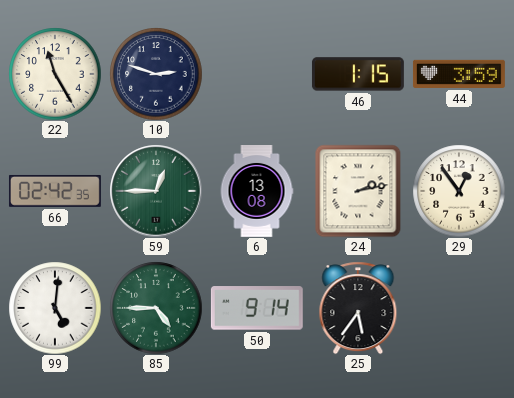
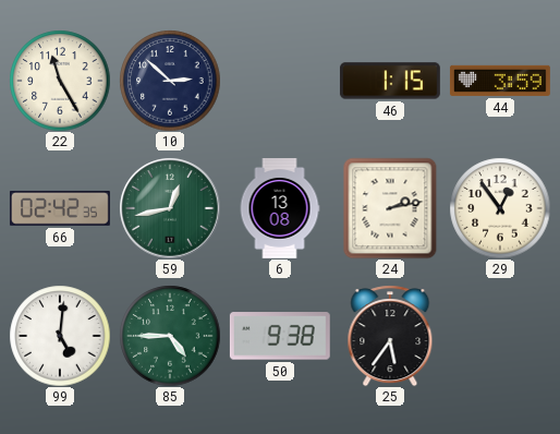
10: 2:48 -> 2:52 (170, 81)
59: 12:45 -> 12:43 (170, 208)
50: 9:14 -> 9:38 (280, 336)
